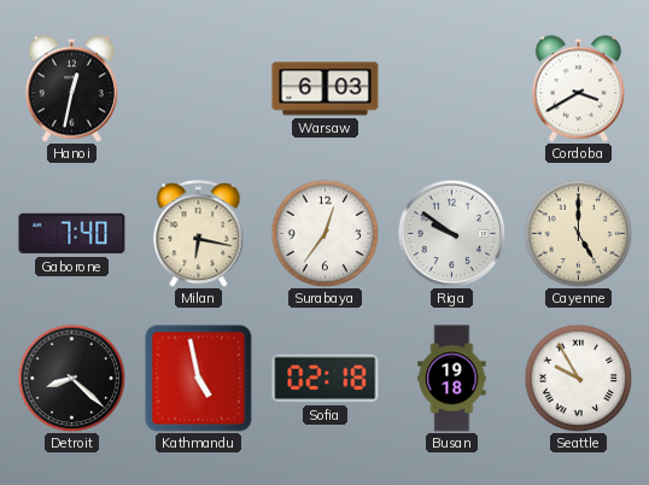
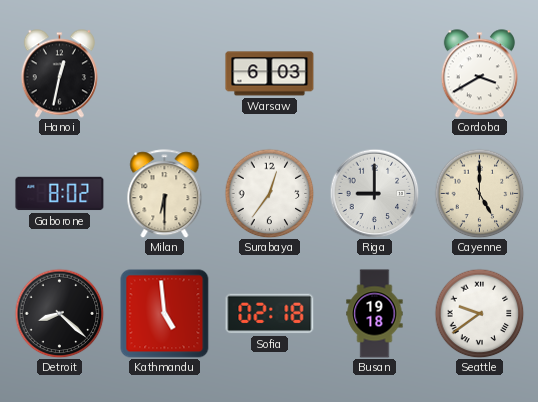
Gaborone: 7:40 -> 8:02 (60, 194)
Milan: 6:17 -> 6:30 (165, 194)
Riga: 9:51 -> 9:00 (374, 193)
Kathmandu: 4:58 -> 4:59 (165, 314)
Seattle: 9:55 -> 9:39 (479, 313)
